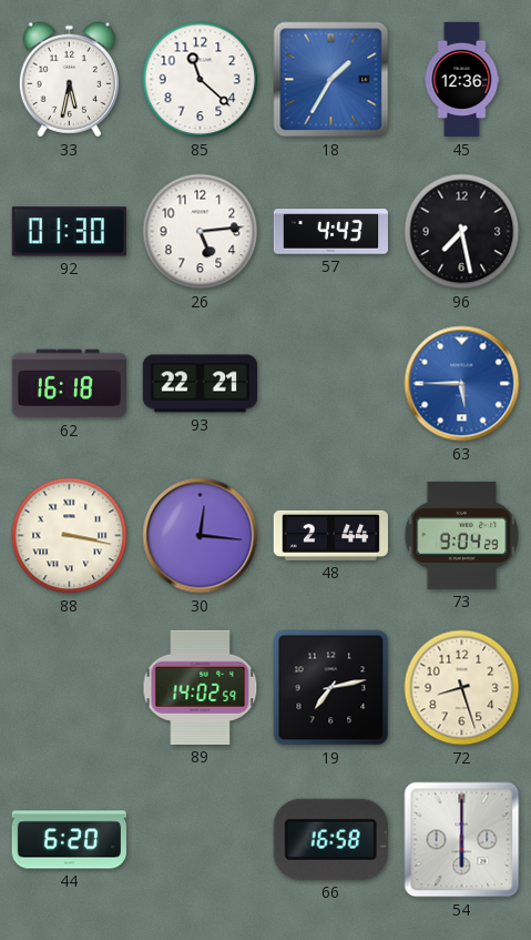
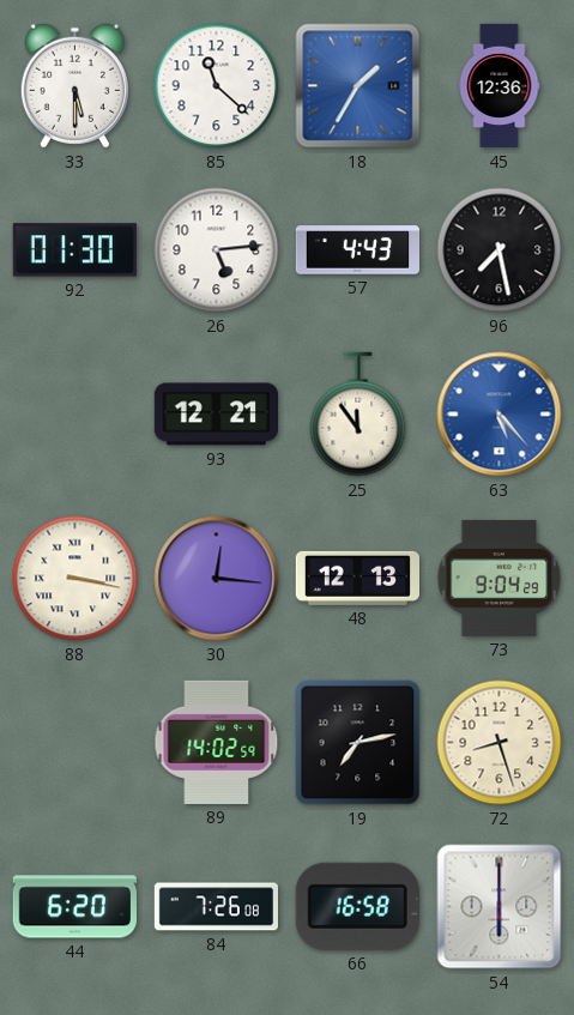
33: 5:32 -> 5:30 (74, 86)
62: 16:18 -> none (69, 384)
93: 22:21 -> 12:21 (216, 415)
25: none -> 11:54 (358, 415)
63: 5:45 -> 5:23 (500, 415)
48: 2:44 -> 12:13 (357, 578)
84: none -> 7:26 (216, 907)
